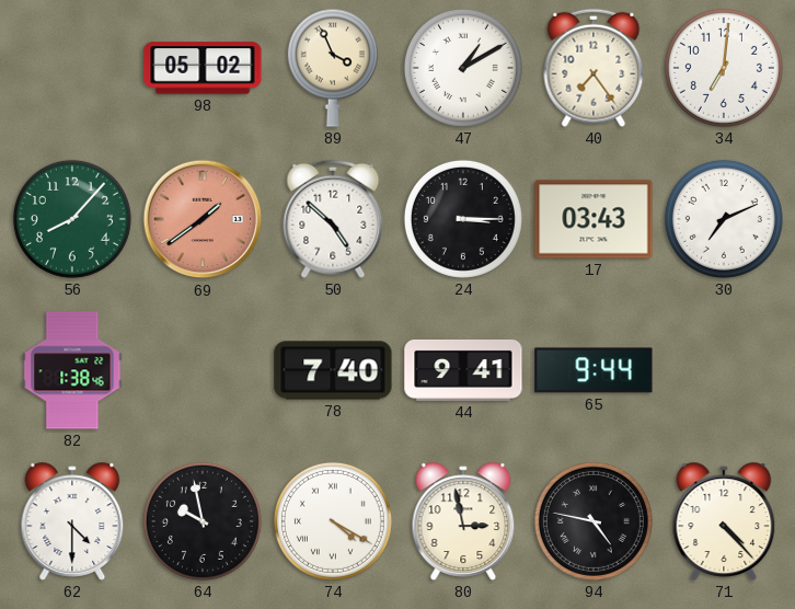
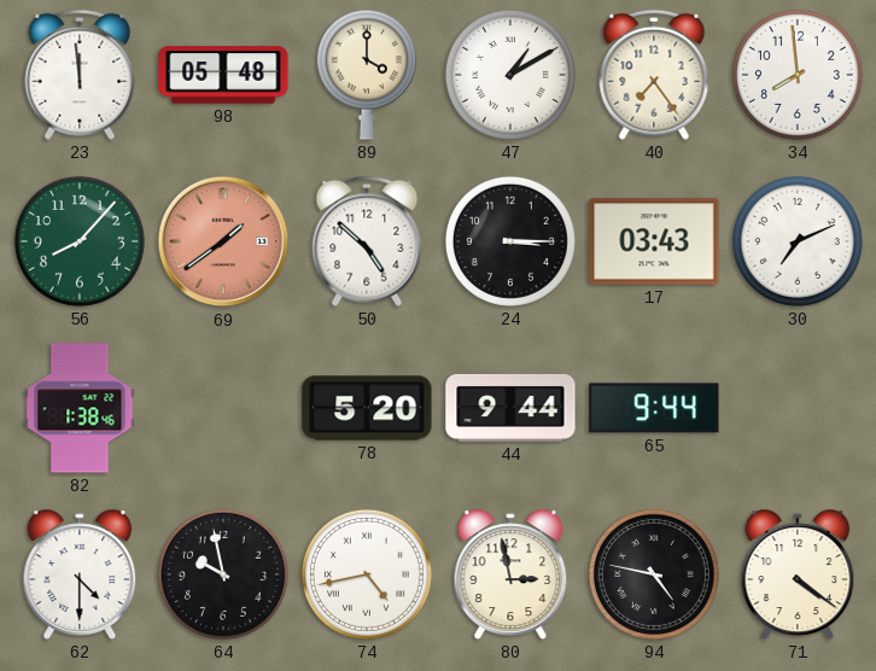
23: none -> 11:59 (80, 75)
98: 05:02 -> 05:48 (223, 75)
89: 3:56 -> 4:00 (367, 75)
34: 7:01 -> 7:59 (798, 75)
78: 7:40 -> 5:20 (367, 408)
44: 9:41 -> 9:44 (510, 408)
74: 4:20 -> 4:43 (367, 574)
71: 4:23 -> 4:21 (798, 574)
